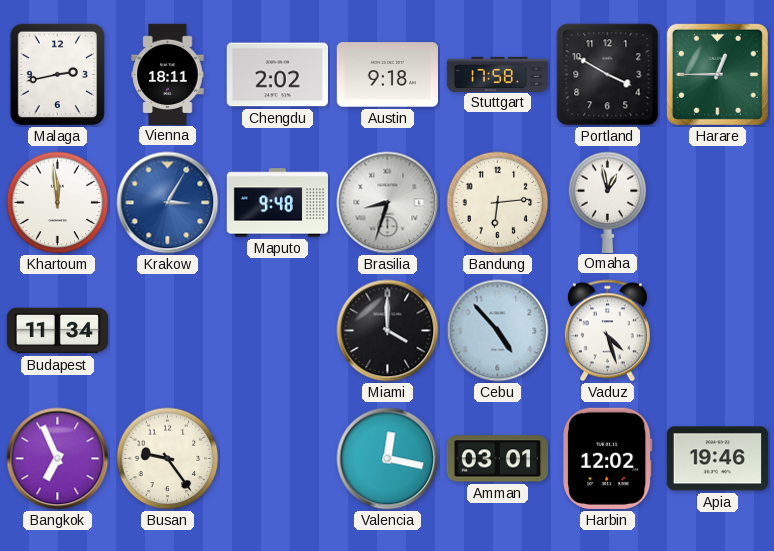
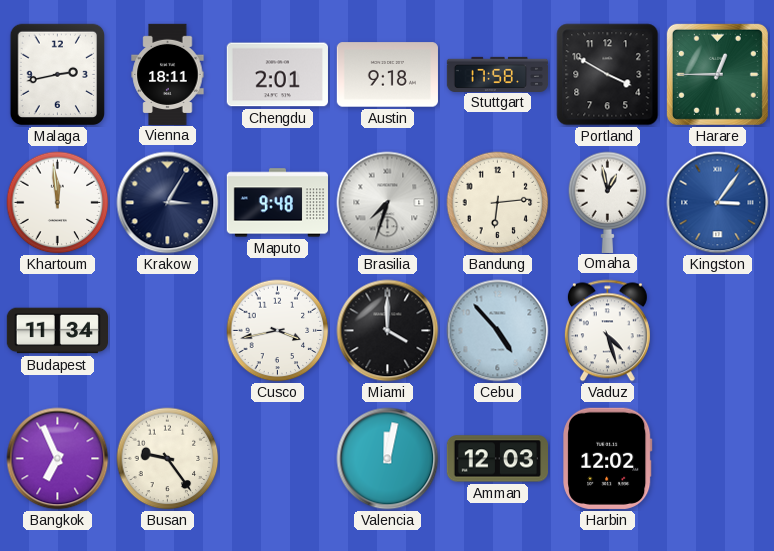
Chengdu: 2:02 -> 2:01 (277, 75)
Krakow dial: blue -> navy (168, 203)
Brasilia: 8:33 -> 7:33 (388, 203)
Kingston: none -> 3:06 (718, 203)
Cusco: none -> 3:43 (278, 331)
Valencia: 12:17 -> 12:02 (388, 459)
Amman: 03:01 -> 12:03 (497, 459)
Apia: 19:46 -> none (717, 459)
